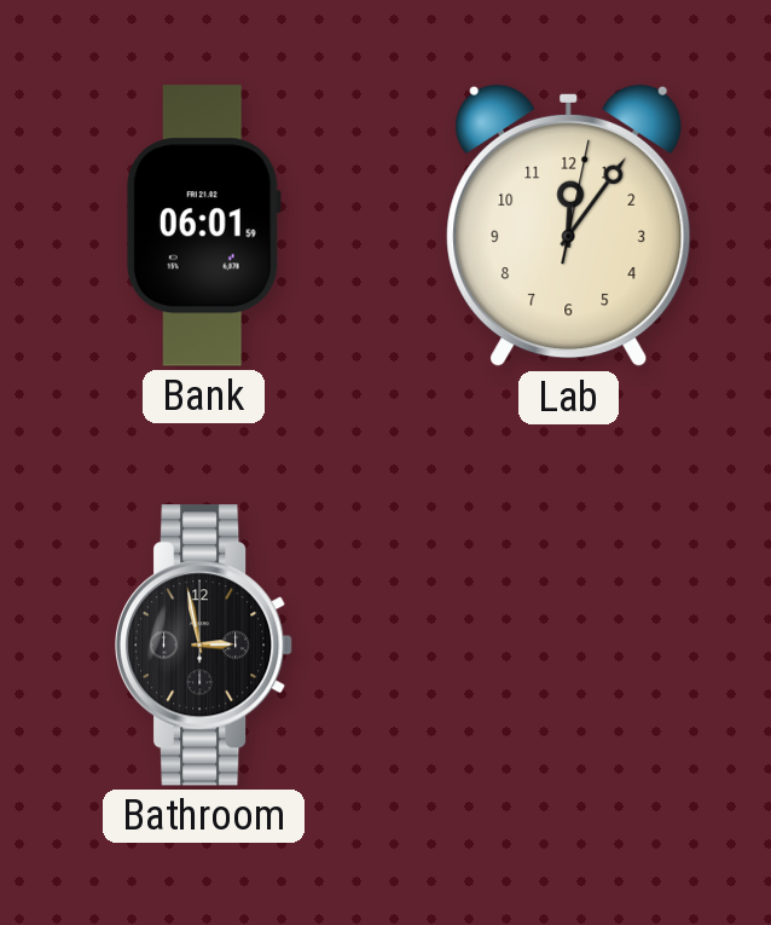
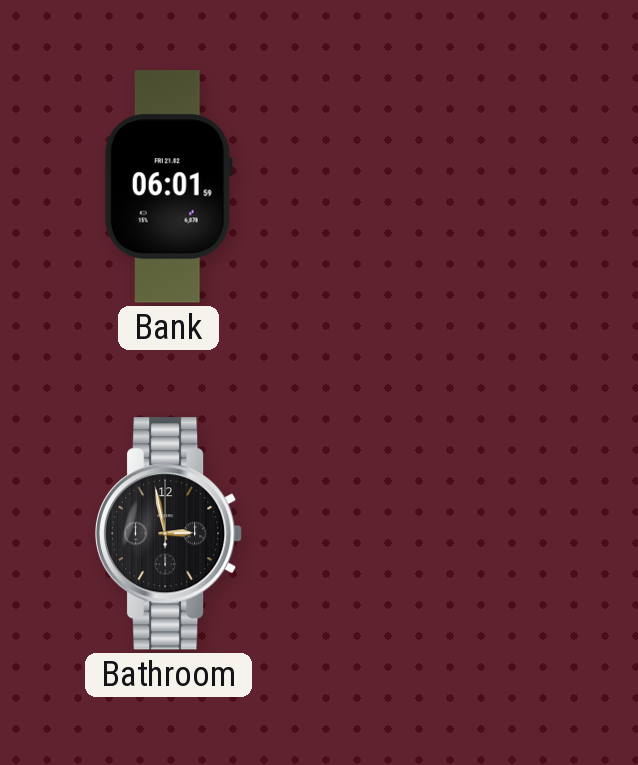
Lab: 12:06 -> none (569, 226)
